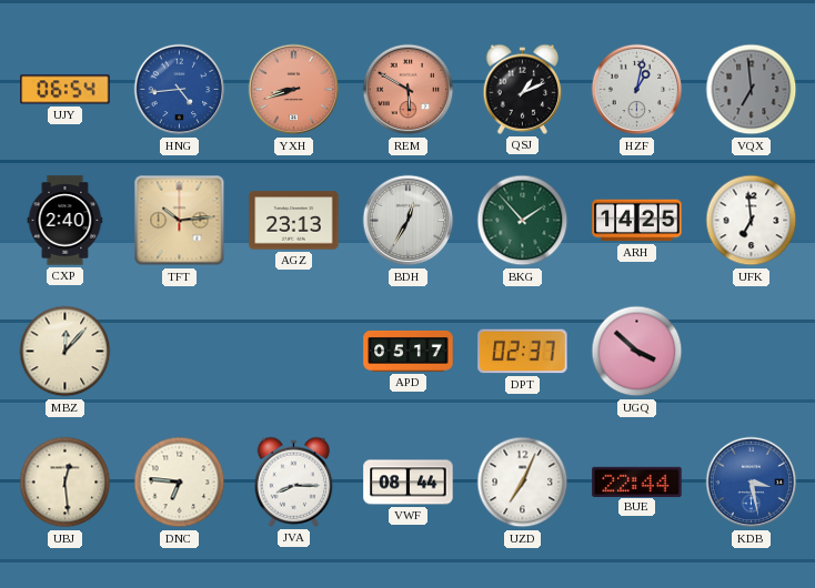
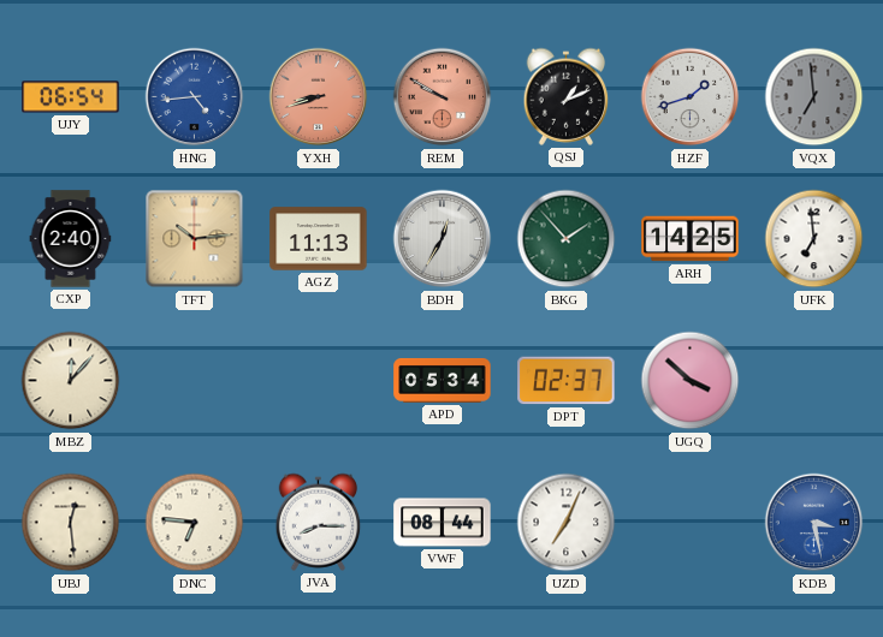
REM: 5:50 -> 9:50 (443, 97)
HZF: 1:02 -> 1:42 (691, 97)
AGZ: 23:13 -> 11:13 (319, 239)
APD: 05:17 -> 05:34 (443, 380)
BUE: 22:44 -> none (637, 481)
